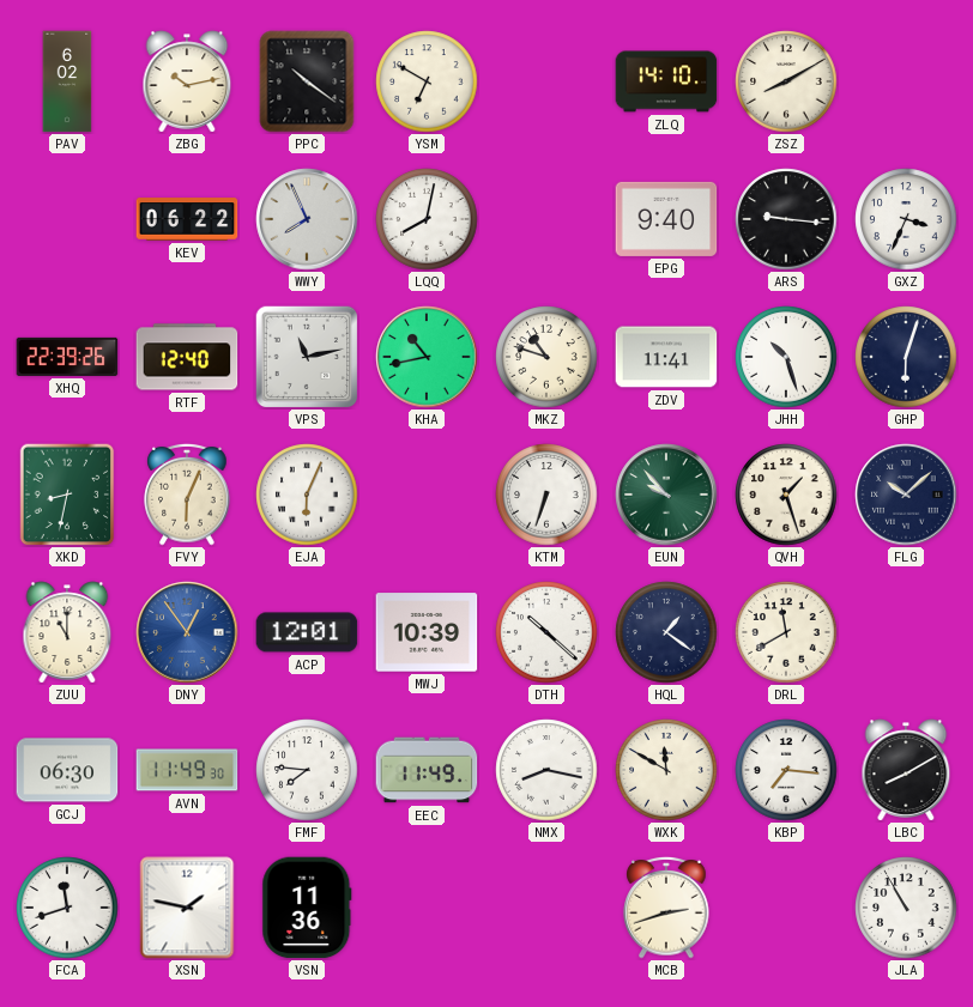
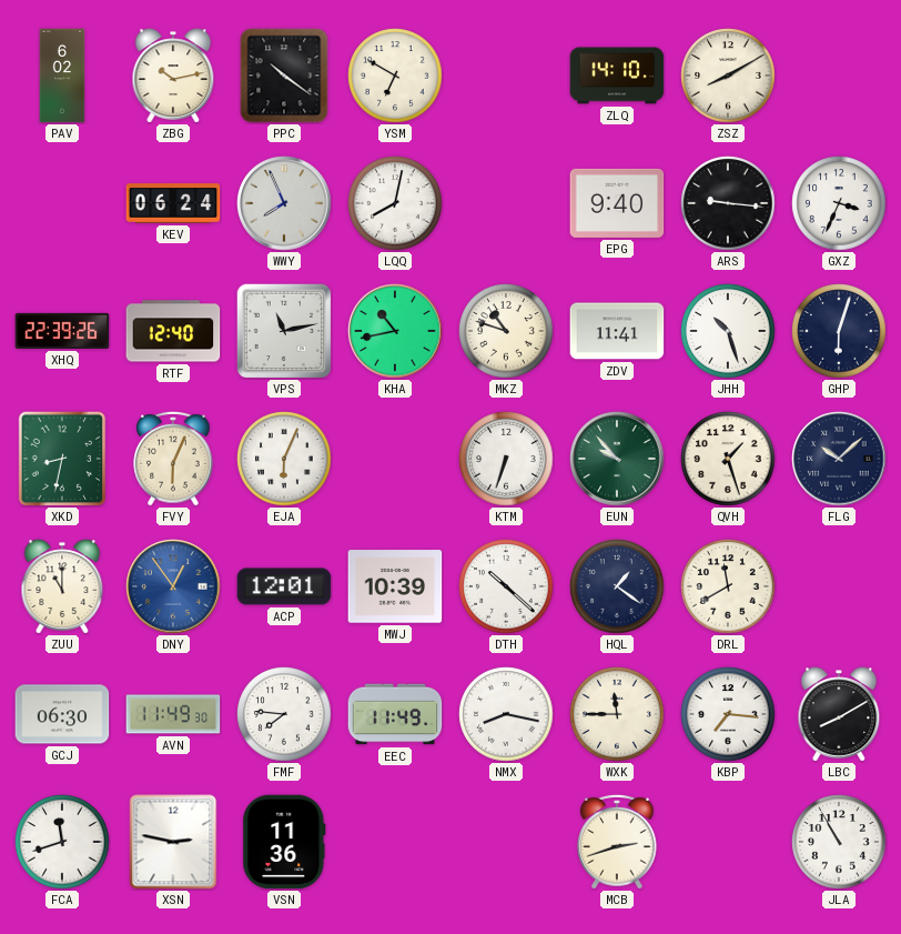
KEV: 06:22 -> 06:24 (173, 203)
WXK: 11:50 -> 11:45 (617, 714)
XSN: 1:47 -> 2:47 (173, 842)
